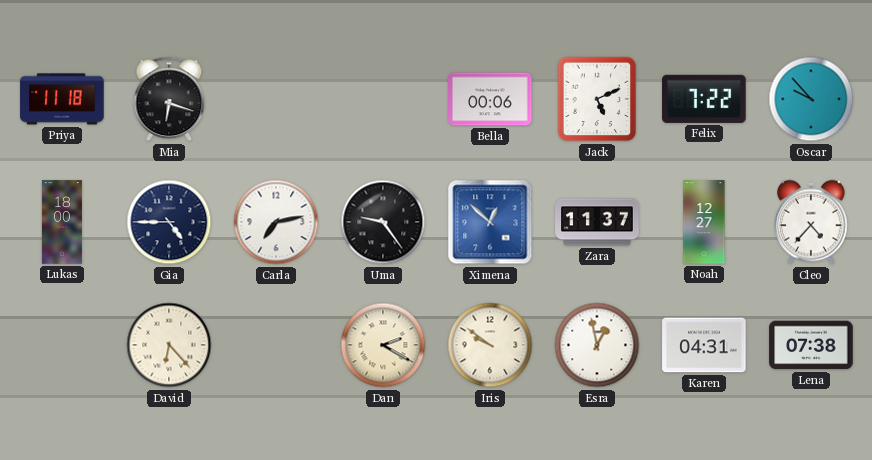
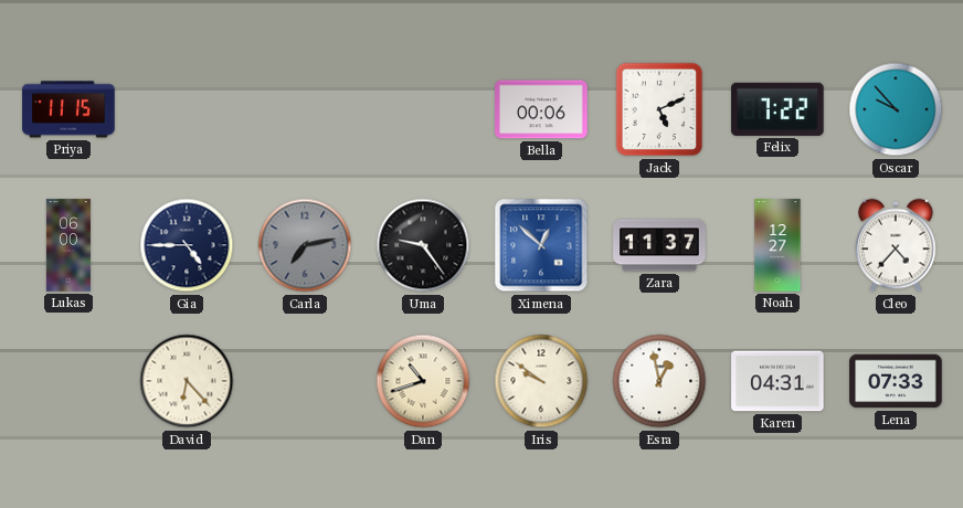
Priya: 11:18 -> 11:15 (68, 109)
Mia: 6:18 -> none (169, 99)
Lukas: 18:00 -> 06:00 (68, 245)
Carla dial: white -> grey (305, 245)
Dan: 2:20 -> 10:42 (423, 381)
Lena: 07:38 -> 07:33 (896, 381)
